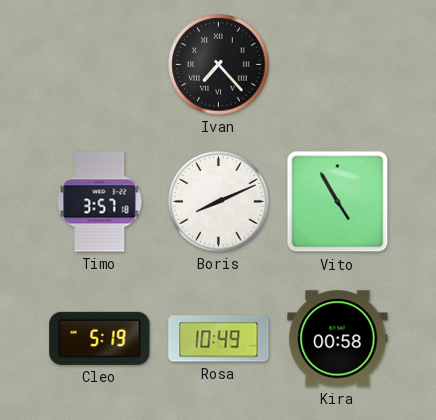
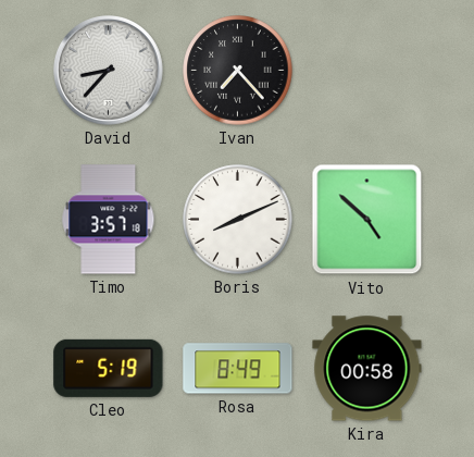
David: none -> 8:37 (109, 71)
Vito: 4:55 -> 4:52 (367, 220)
Rosa: 10:49 -> 8:49 (238, 369)
